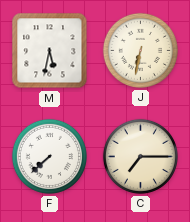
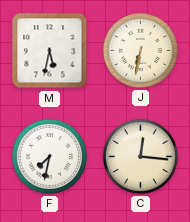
F: 7:38 -> 7:32 (49, 156)
C: 7:15 -> 12:16 (140, 156)
